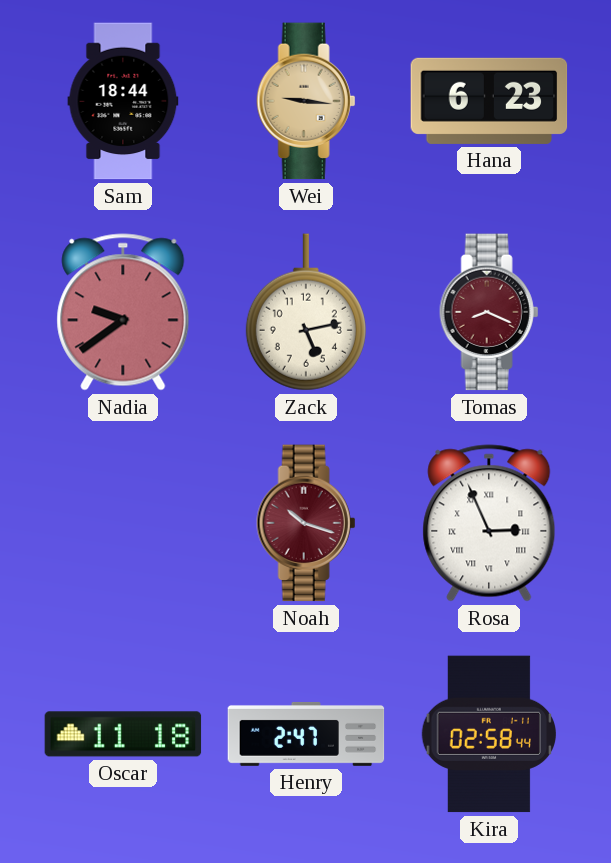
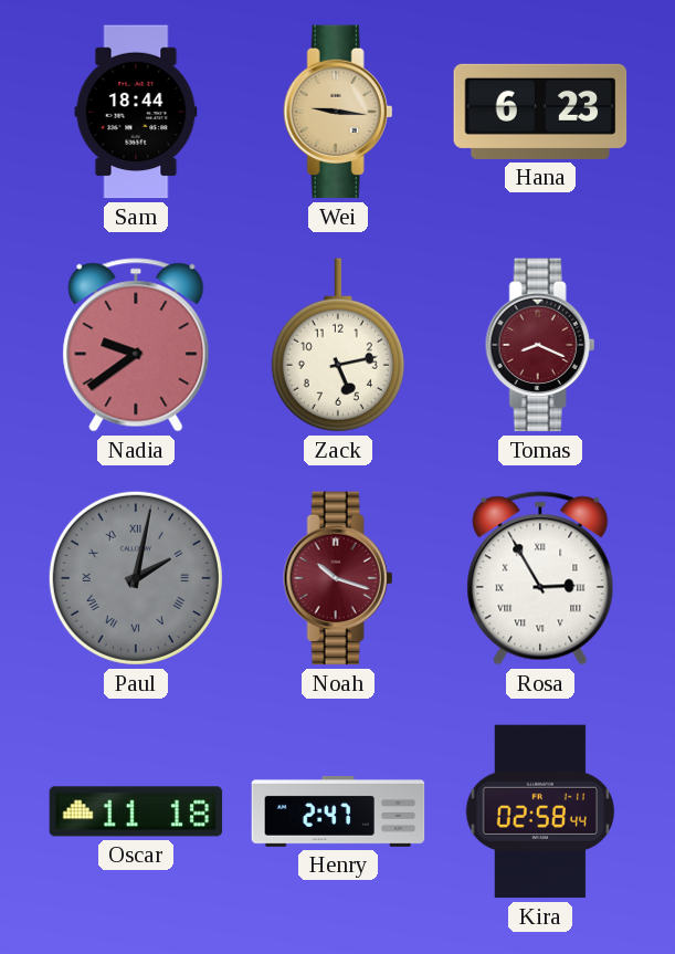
Paul: none -> 2:02 (136, 578)
Rosa: 2:56 -> 2:55 (540, 578)
